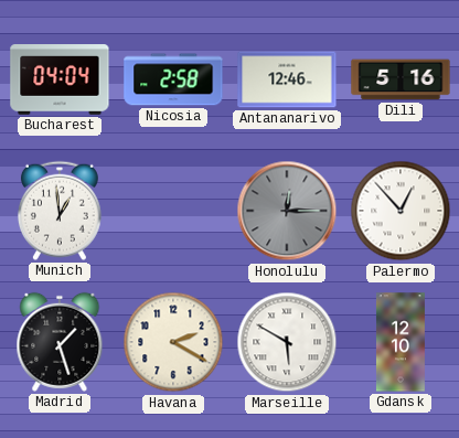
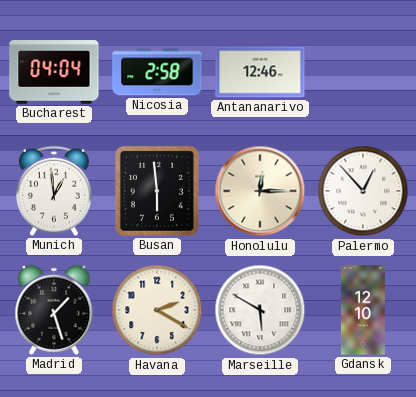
Dili: 5:16 -> none (401, 79)
Busan: none -> 5:59 (157, 191)
Honolulu dial: grey -> cream (260, 191)
